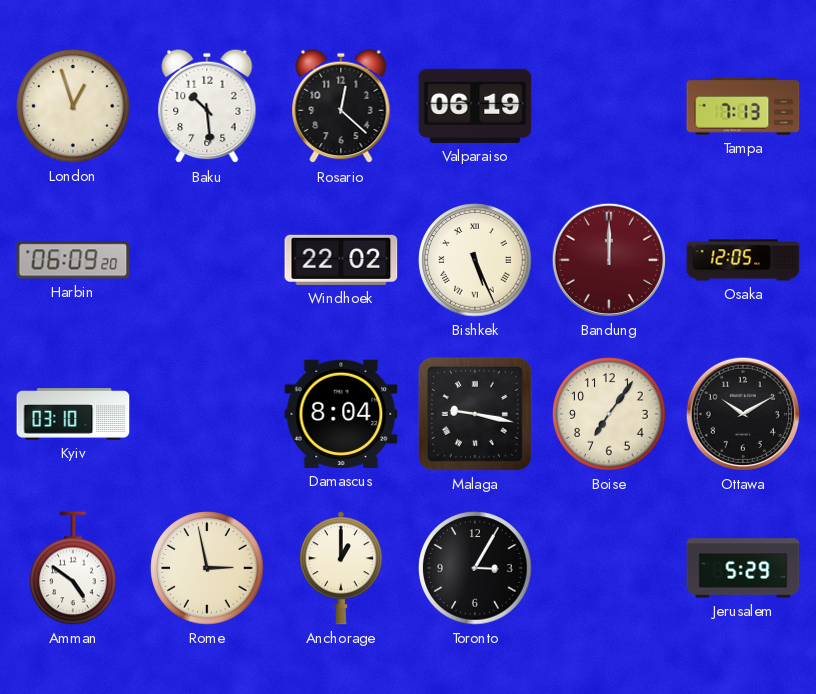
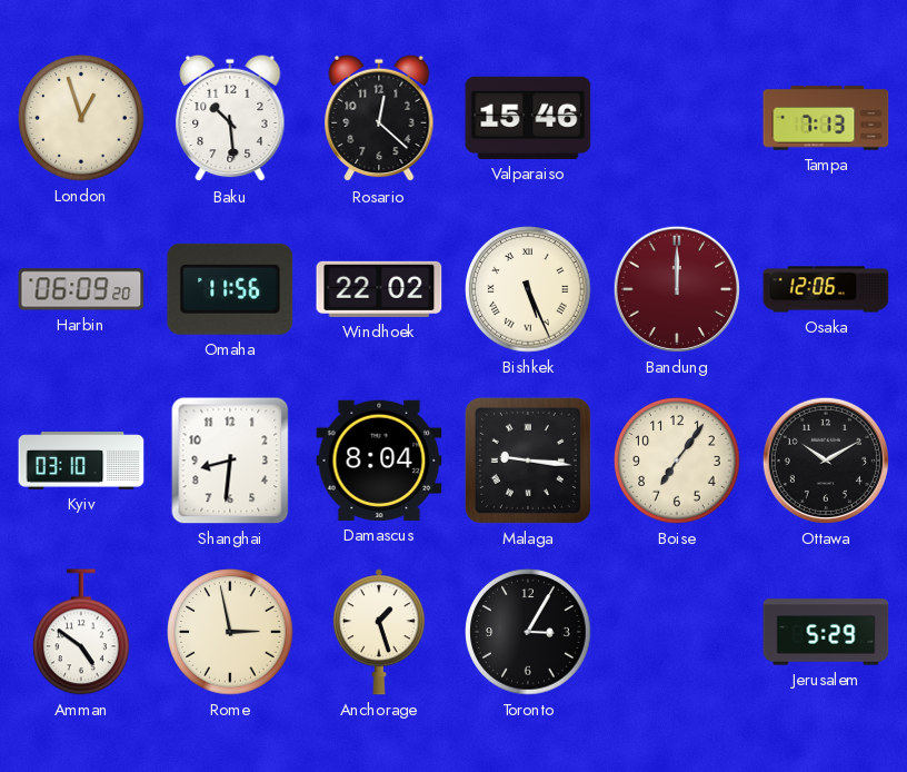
Valparaiso: 06:19 -> 15:46 (528, 118)
Omaha: none -> 11:56 (230, 289)
Osaka: 12:05 -> 12:06 (826, 289)
Shanghai: none -> 8:31 (230, 461)
Malaga: 9:17 -> 9:16 (528, 461)
Anchorage: 1:00 -> 1:27 (379, 632)
